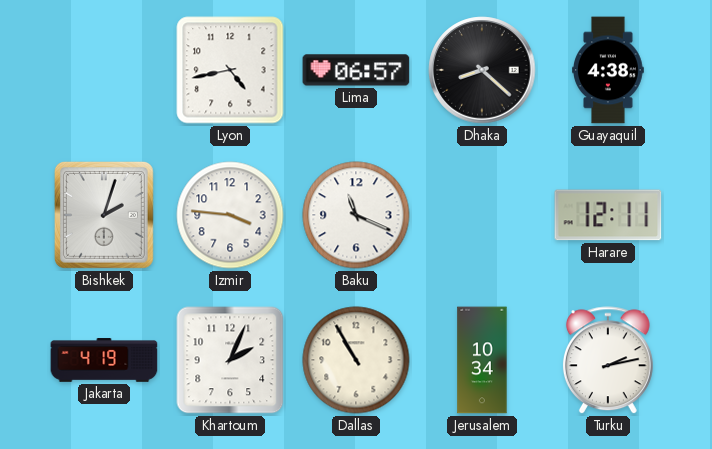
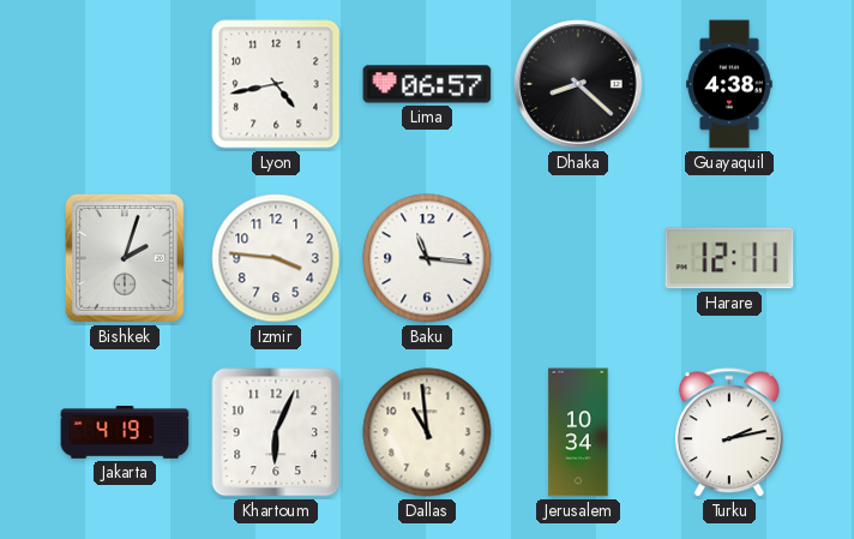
Baku: 11:19 -> 11:16 (427, 258)
Khartoum: 2:04 -> 6:04 (276, 432)
Dallas: 10:55 -> 10:59 (427, 432)
